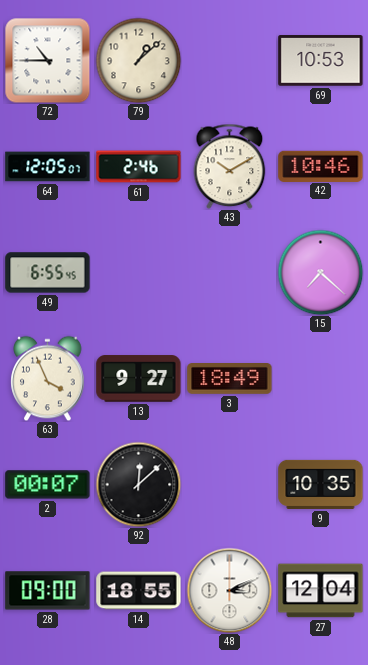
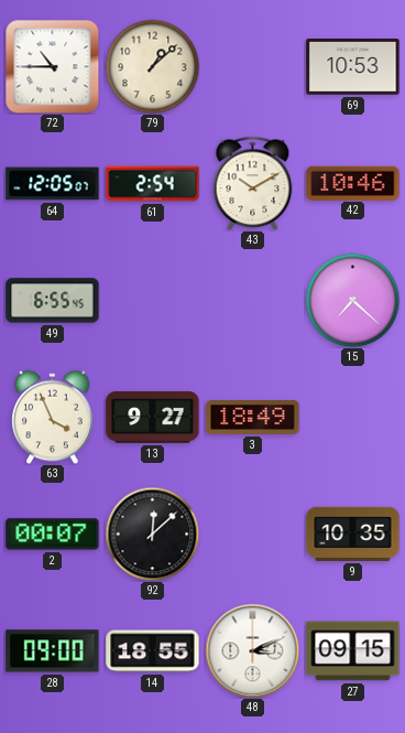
61: 2:46 -> 2:54 (153, 184)
27: 12:04 -> 09:15 (353, 651)
